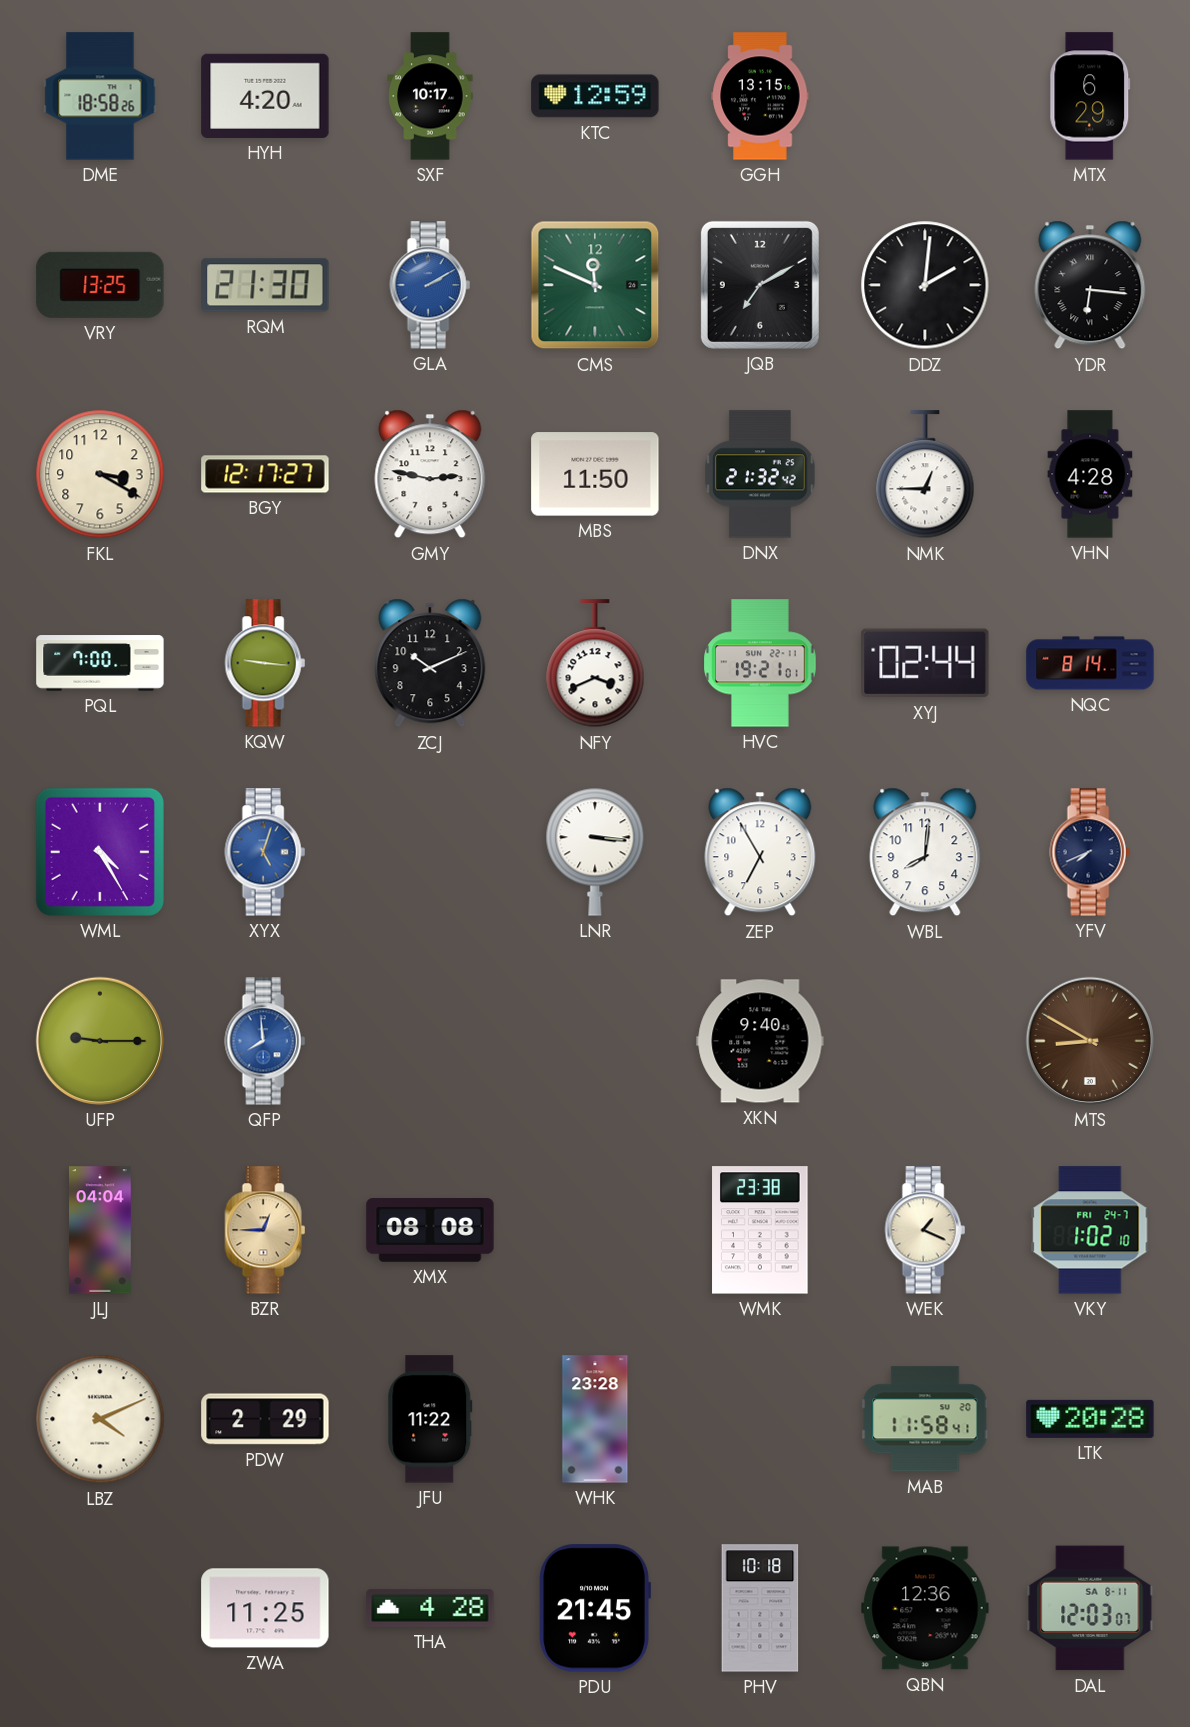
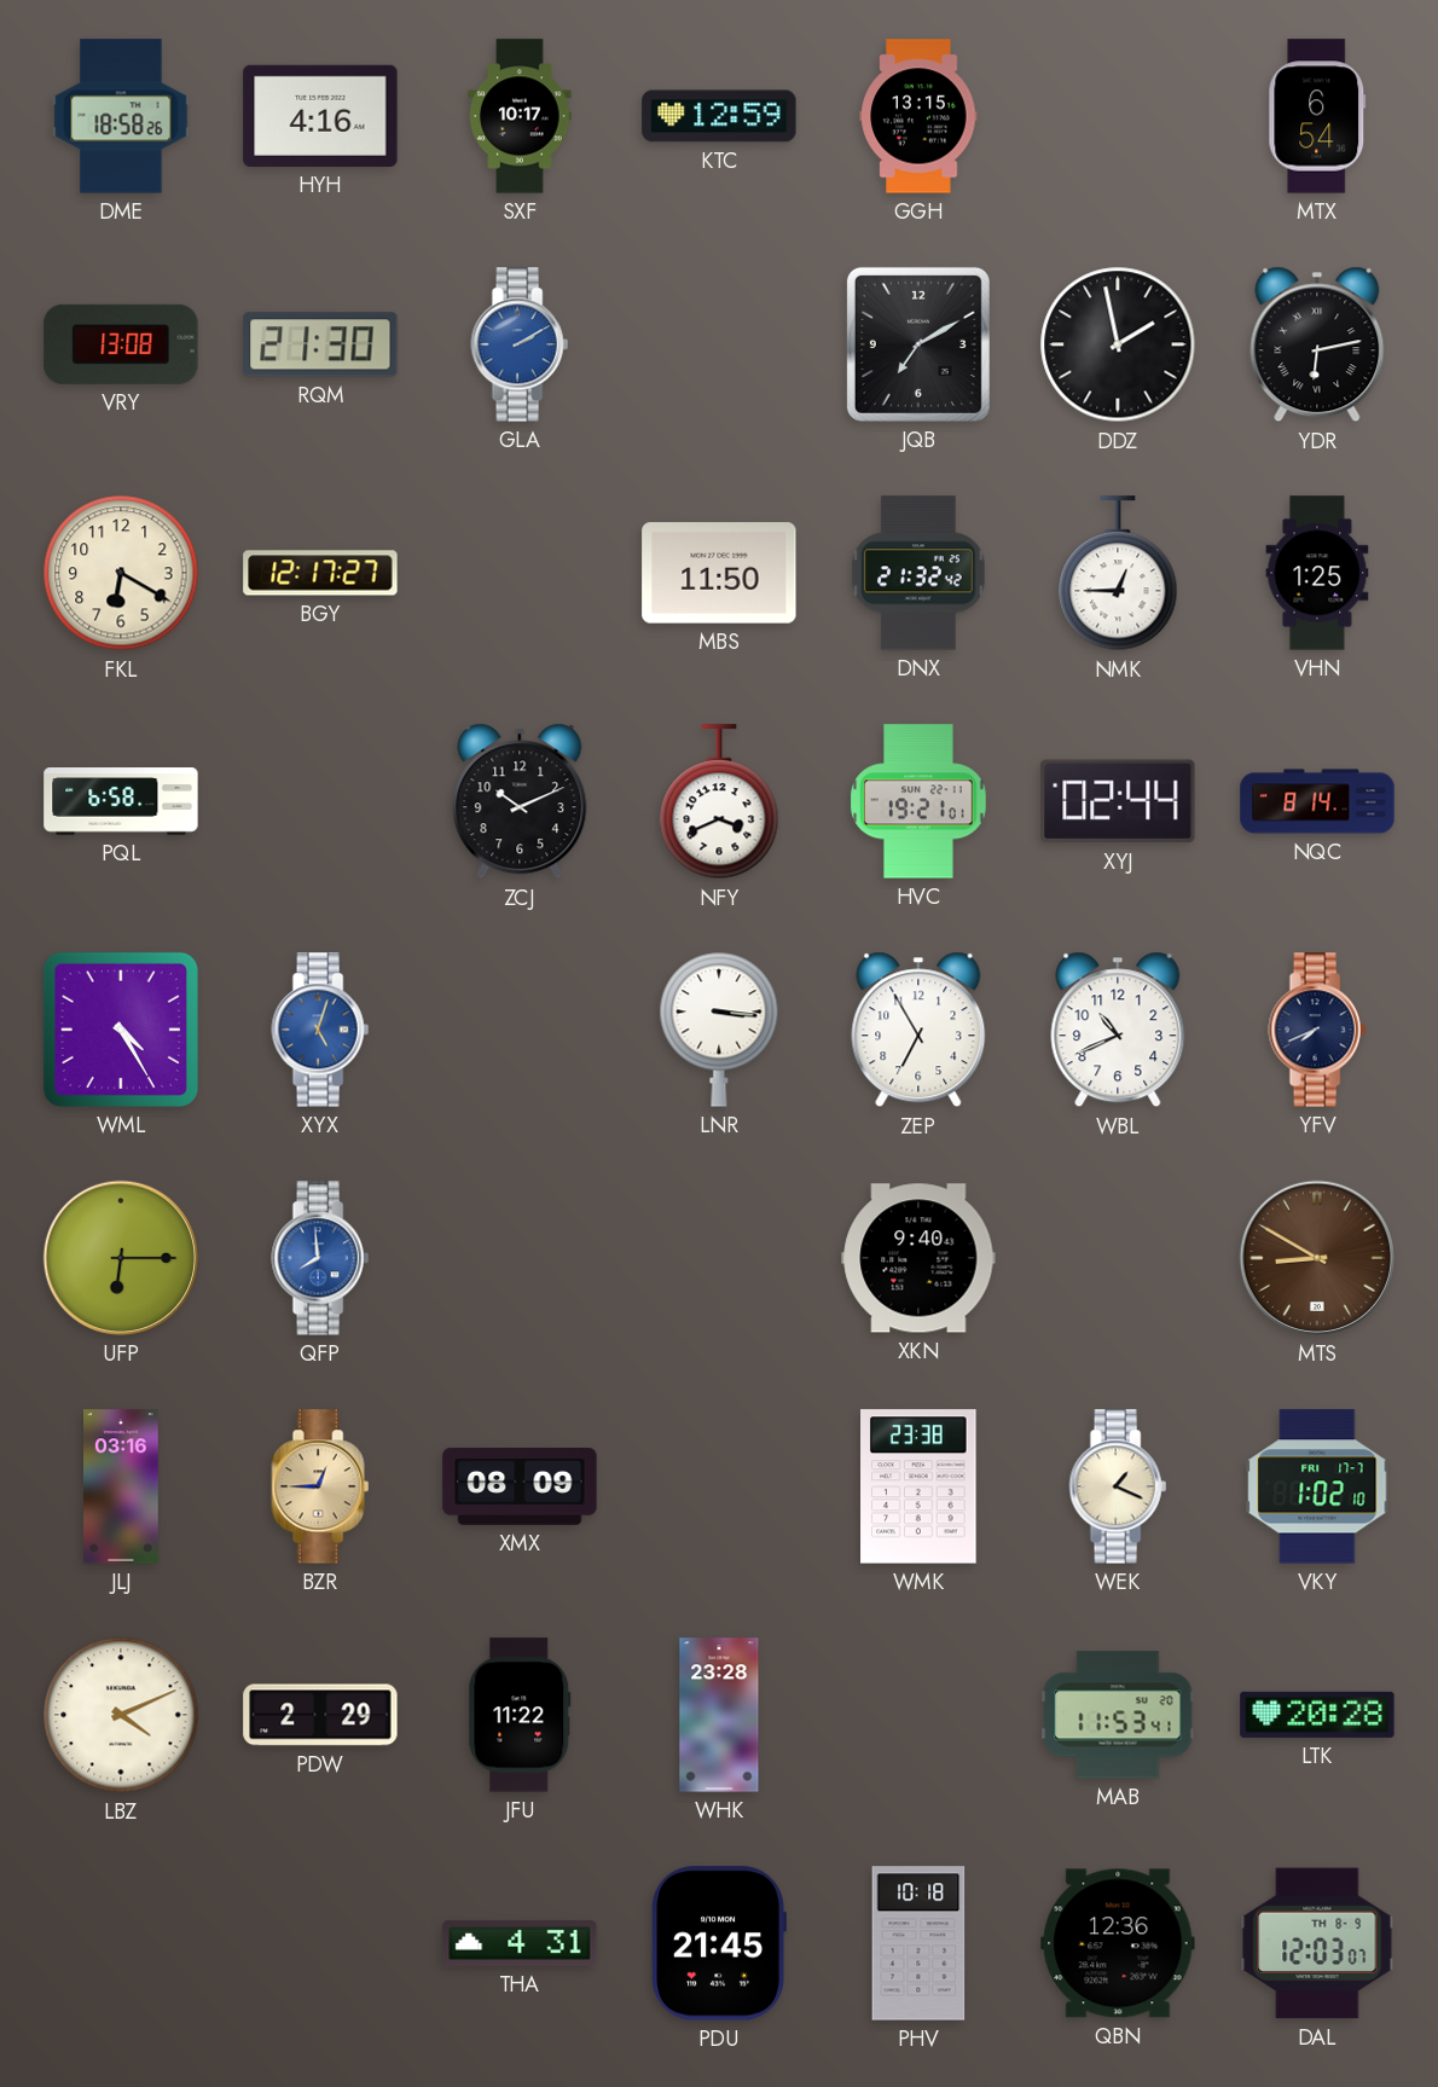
HYH: 4:20 -> 4:16 (320, 116)
MTX: 6:29 -> 6:54 (1317, 116)
VRY: 13:25 -> 13:08 (121, 344)
CMS: 11:49 -> none (595, 285)
DDZ: 2:01 -> 1:58 (1118, 344)
YDR: 6:16 -> 6:13 (1317, 344)
FKL: 3:20 -> 6:20 (121, 573)
GMY: 2:47 -> none (430, 474)
VHN: 4:28 -> 1:25 (1317, 573)
PQL: 7:00 -> 6:58 (121, 801)
KQW: 9:16 -> none (265, 663)
WBL: 8:01 -> 10:41 (1118, 1030)
UFP: 9:15 -> 6:15 (121, 1258)
JLJ: 04:04 -> 03:16 (122, 1486)
XMX: 08:08 -> 08:09 (520, 1486)
VKY date: FRI 24-7 -> FRI 17-7 (1317, 1486)
MAB: 11:58 -> 11:53 (1118, 1715)
ZWA: 11:25 -> none (265, 1608)
THA: 4:28 -> 4:31 (520, 1943)
DAL date: SA 8-11 -> TH 8-9 (1317, 1943)
